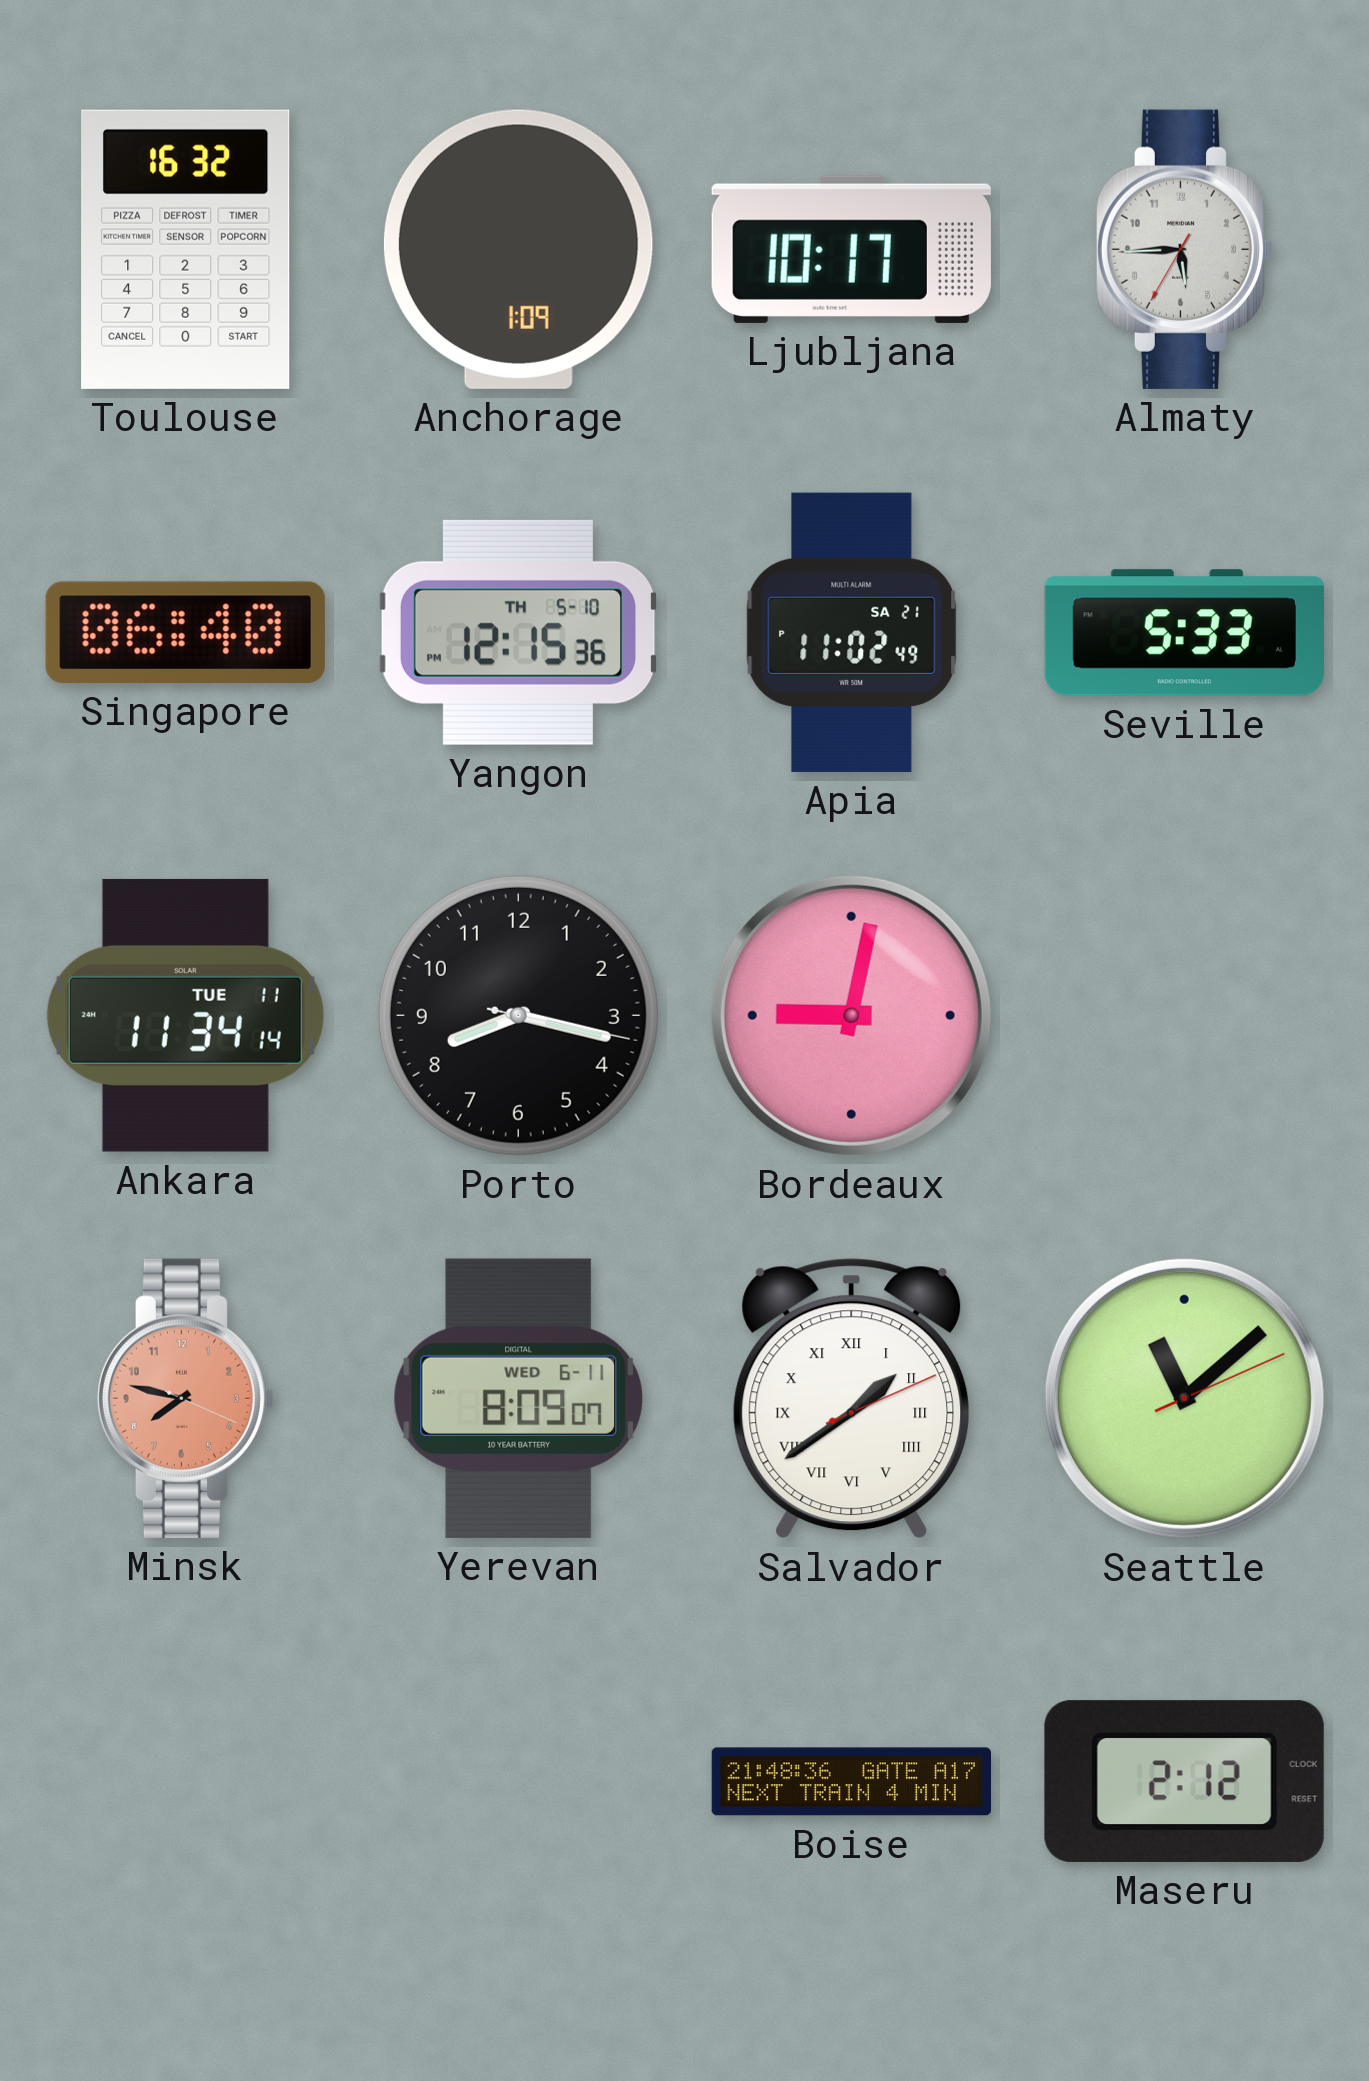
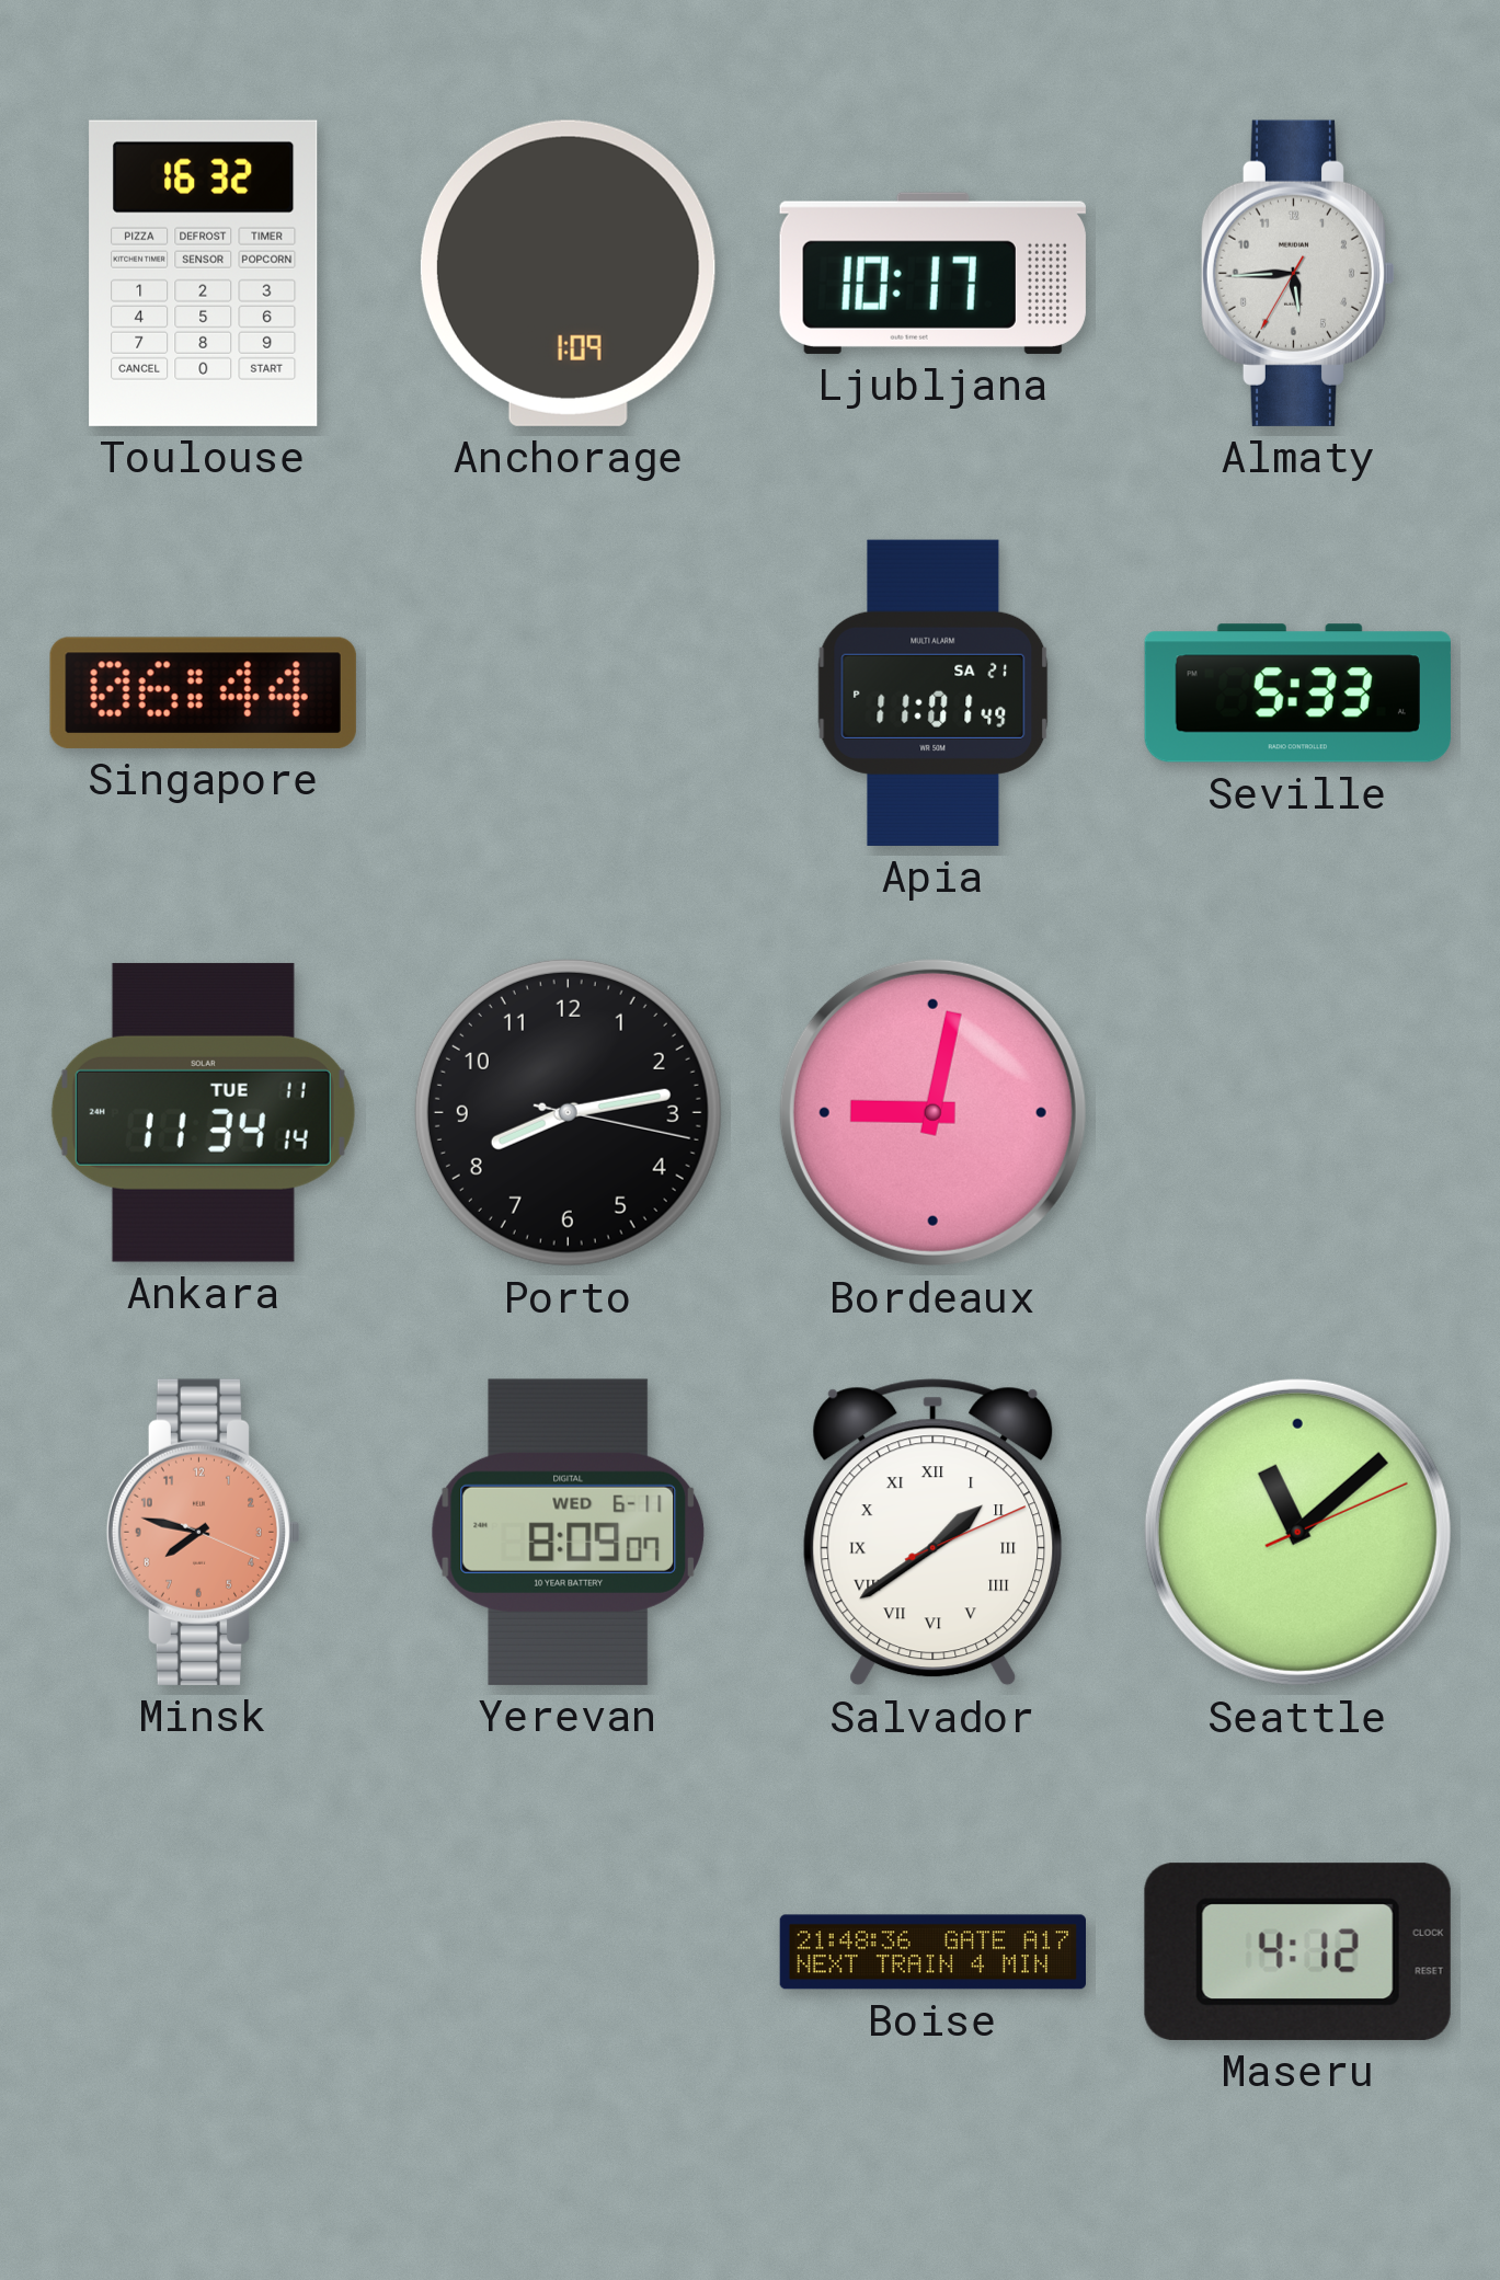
Singapore: 06:40 -> 06:44 (203, 692)
Yangon: 12:15 -> none (518, 632)
Apia: 11:02 -> 11:01 (934, 692)
Porto: 8:17 -> 8:13 (568, 1112)
Maseru: 2:12 -> 4:12 (1297, 1951)
